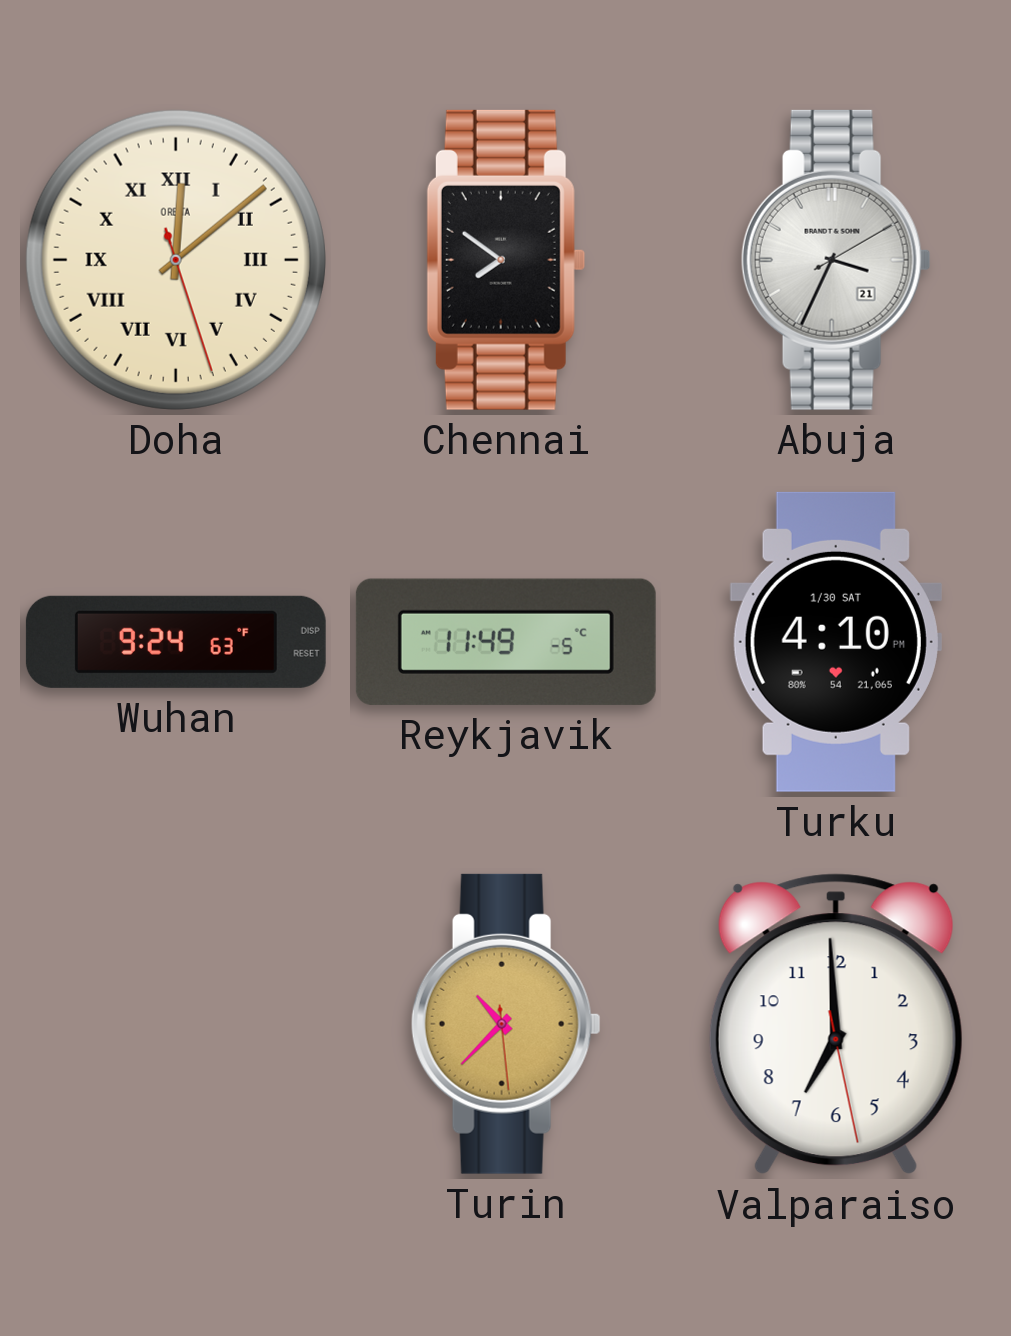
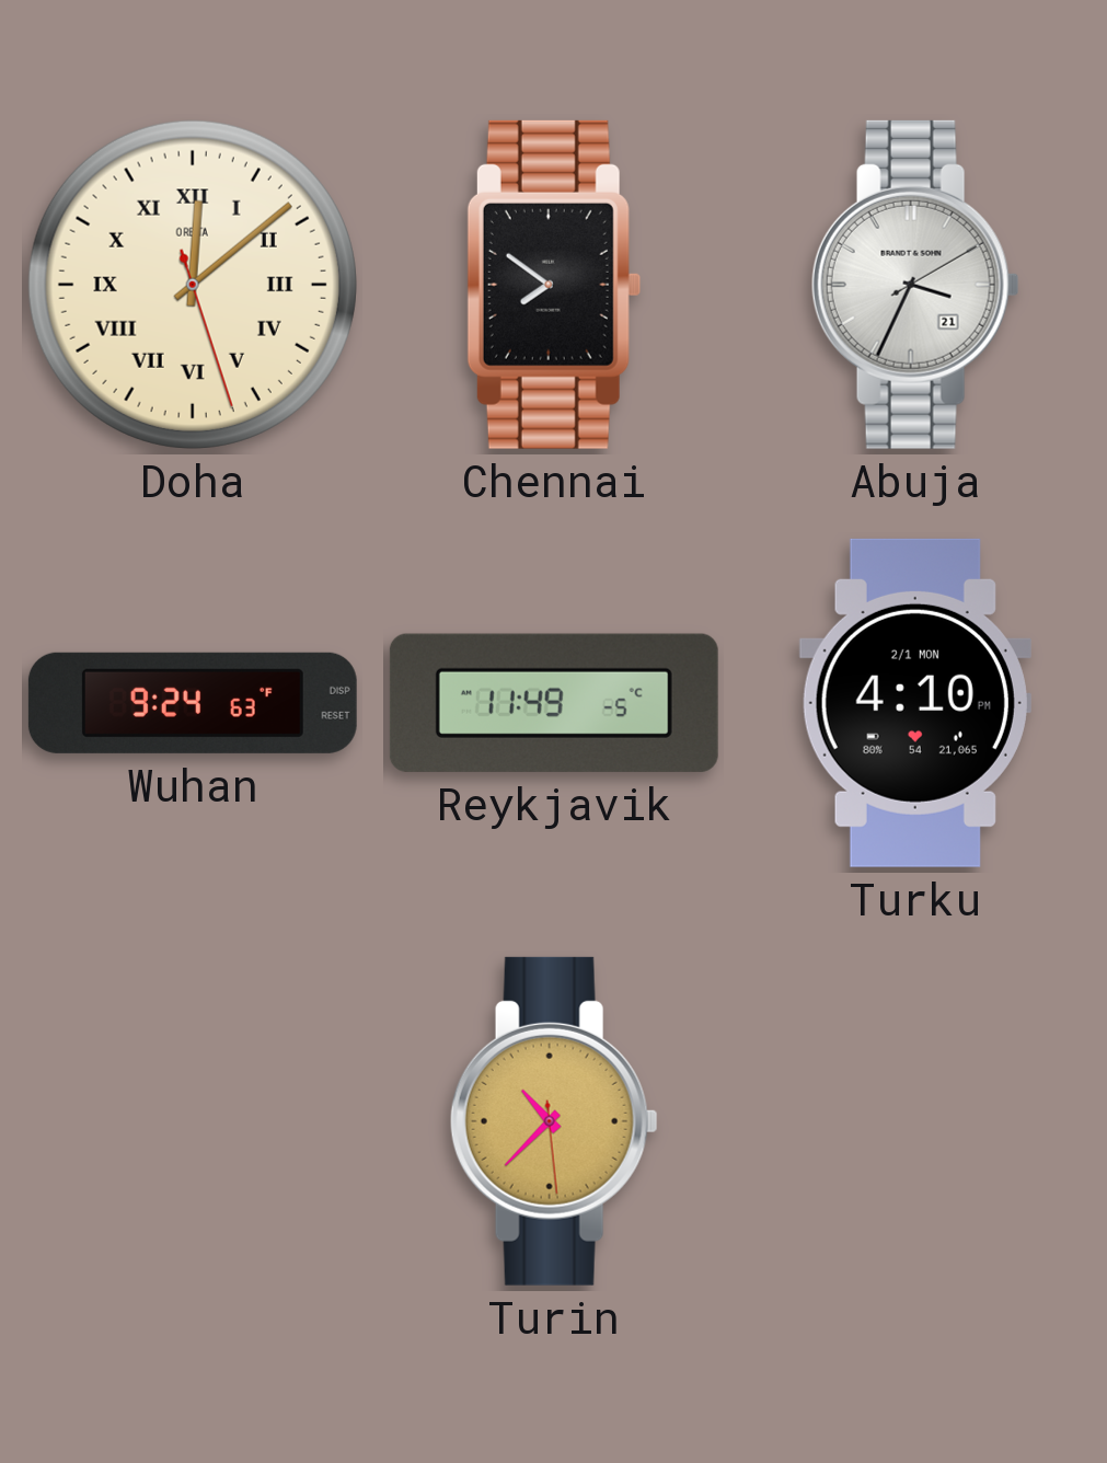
Turku date: 1/30 SAT -> 2/1 MON (915, 703)
Valparaiso: 6:59 -> none (836, 1024)
